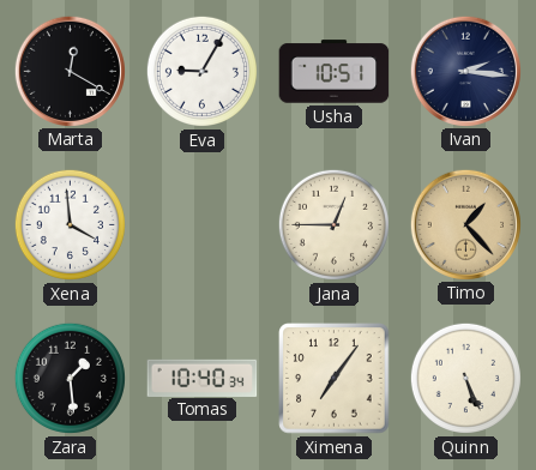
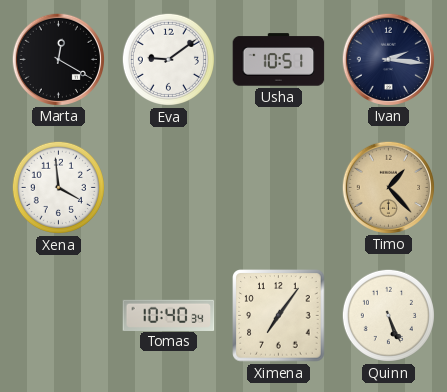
Eva: 9:05 -> 9:09 (168, 59)
Jana: 12:45 -> none (333, 224)
Zara: 1:29 -> none (70, 378)
